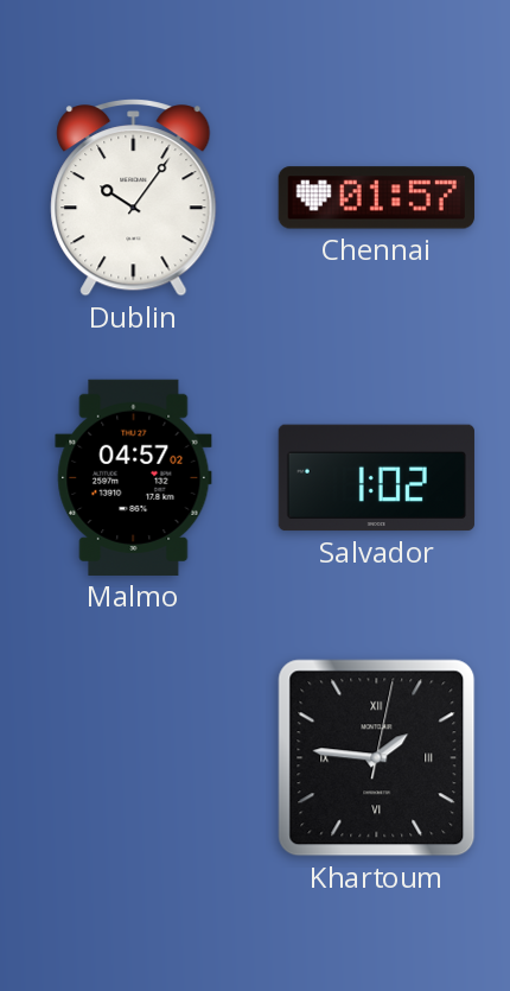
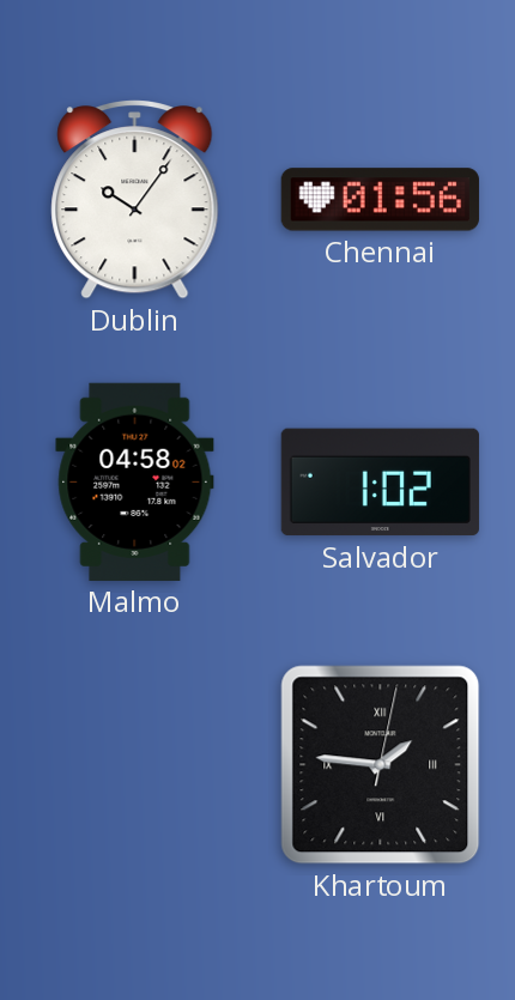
Chennai: 01:57 -> 01:56 (380, 200)
Malmo: 04:57 -> 04:58 (135, 481)
